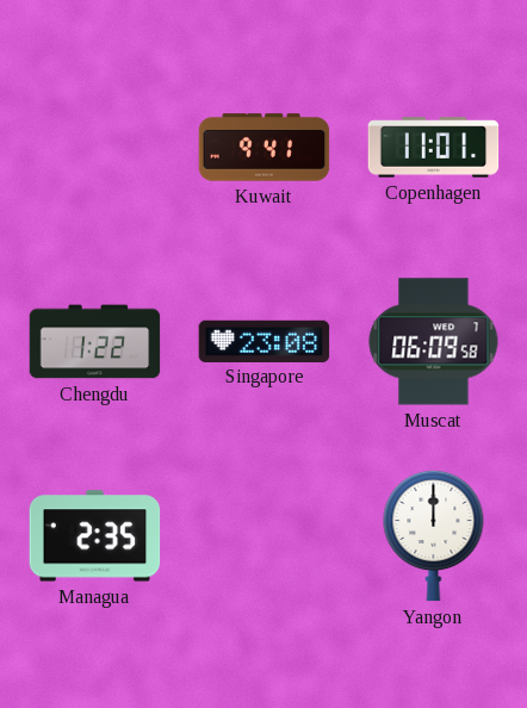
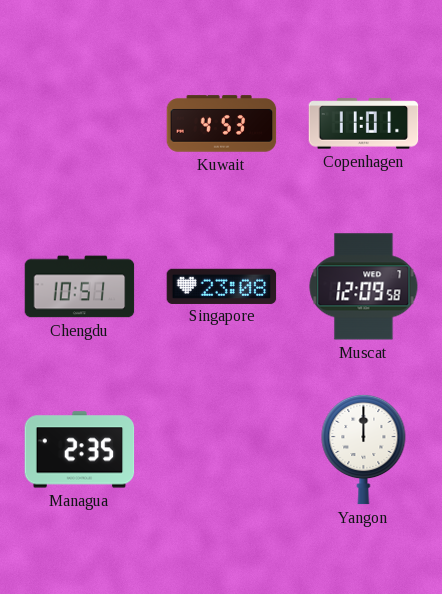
Kuwait: 9:41 -> 4:53 (222, 124)
Chengdu: 1:22 -> 10:51 (80, 287)
Muscat: 06:09 -> 12:09 (364, 287)
